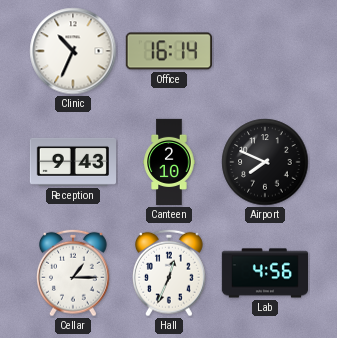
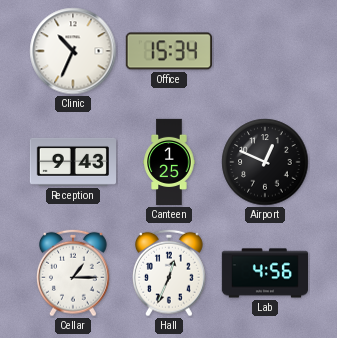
Office: 16:14 -> 15:34 (169, 51)
Canteen: 2:10 -> 1:25 (169, 162)
Airport: 7:49 -> 12:49 (265, 162)
